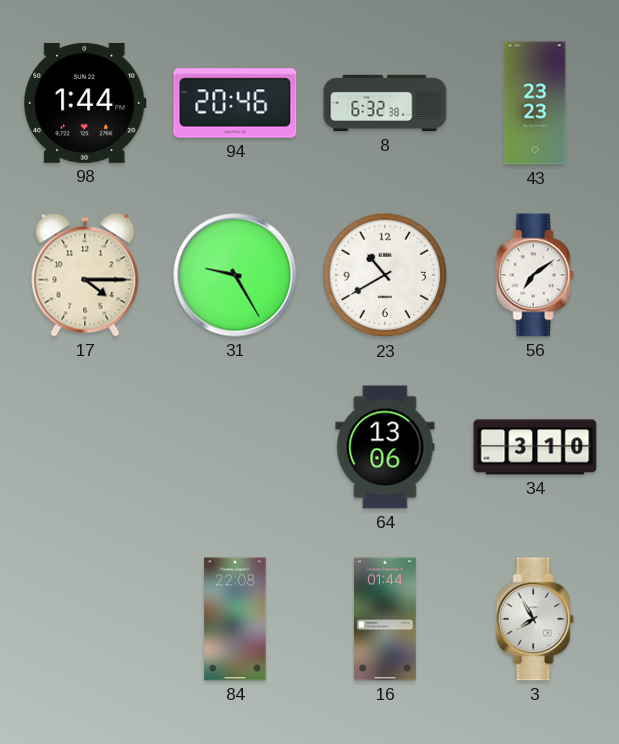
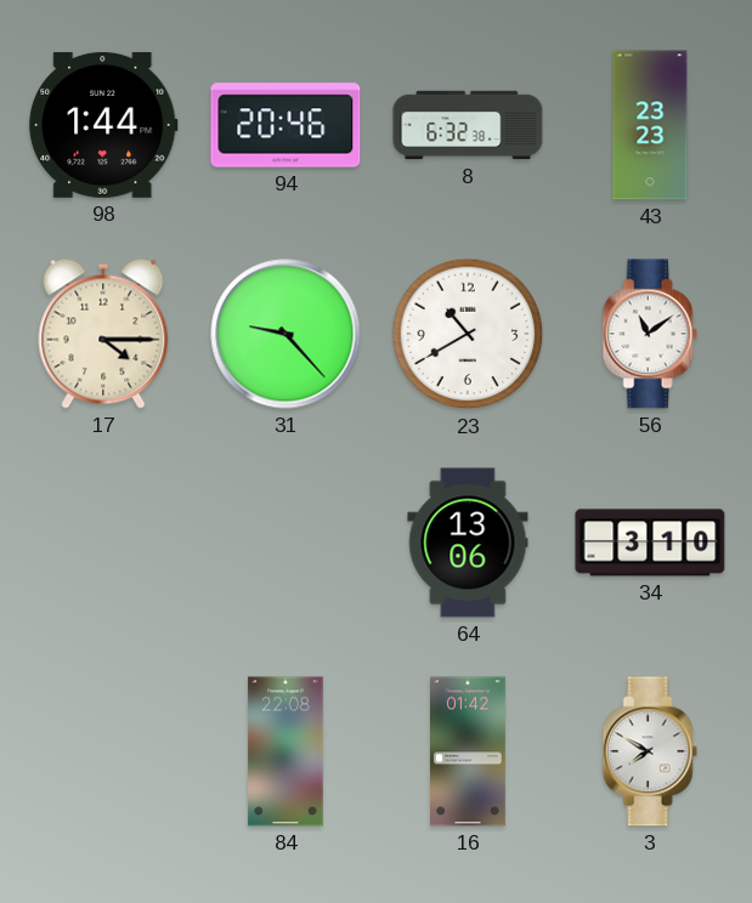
31: 9:25 -> 9:23 (285, 334)
56: 7:09 -> 11:09 (650, 334)
16: 01:44 -> 01:42 (469, 751)
3: 7:55 -> 7:50 (650, 751)
